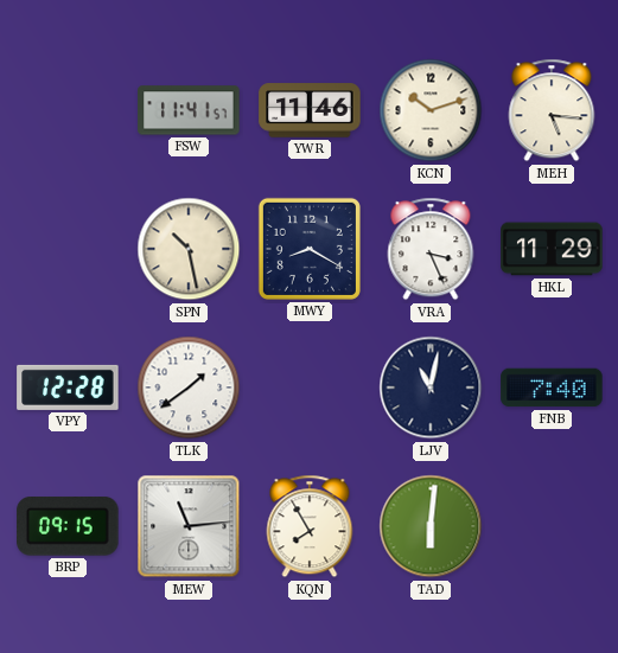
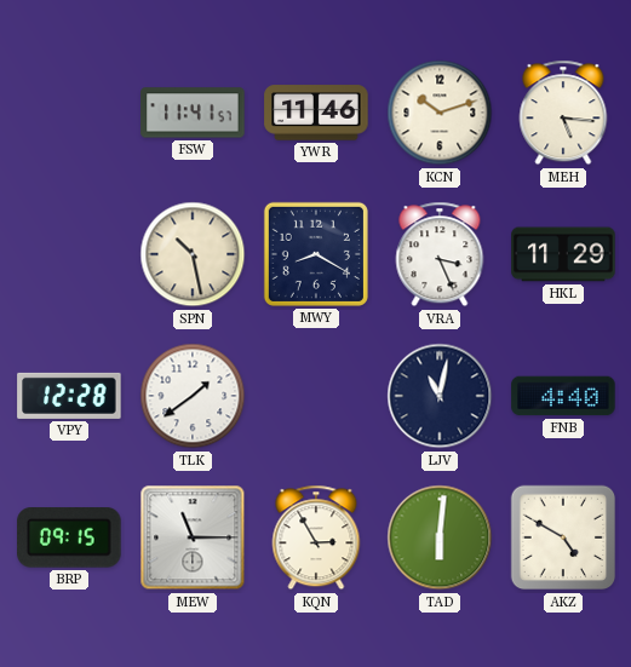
FNB: 7:40 -> 4:40 (563, 396)
MEW: 11:14 -> 11:15 (193, 537)
KQN: 7:55 -> 2:55 (316, 537)
AKZ: none -> 4:50 (563, 537)
